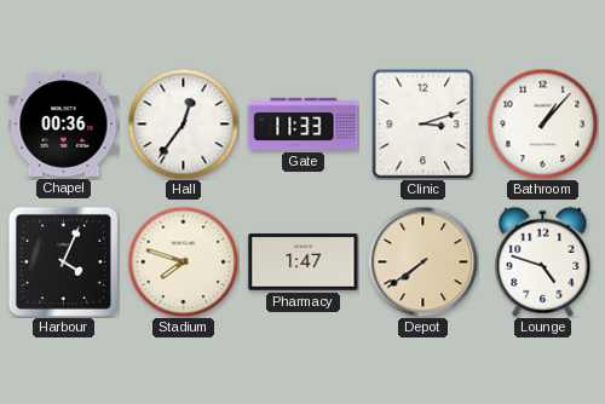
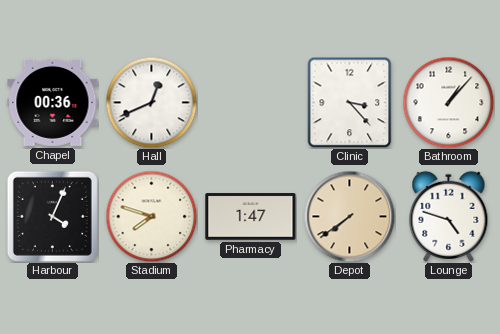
Hall: 12:36 -> 12:41 (151, 102)
Gate: 11:33 -> none (304, 123)
Clinic: 3:12 -> 3:23 (350, 102)
